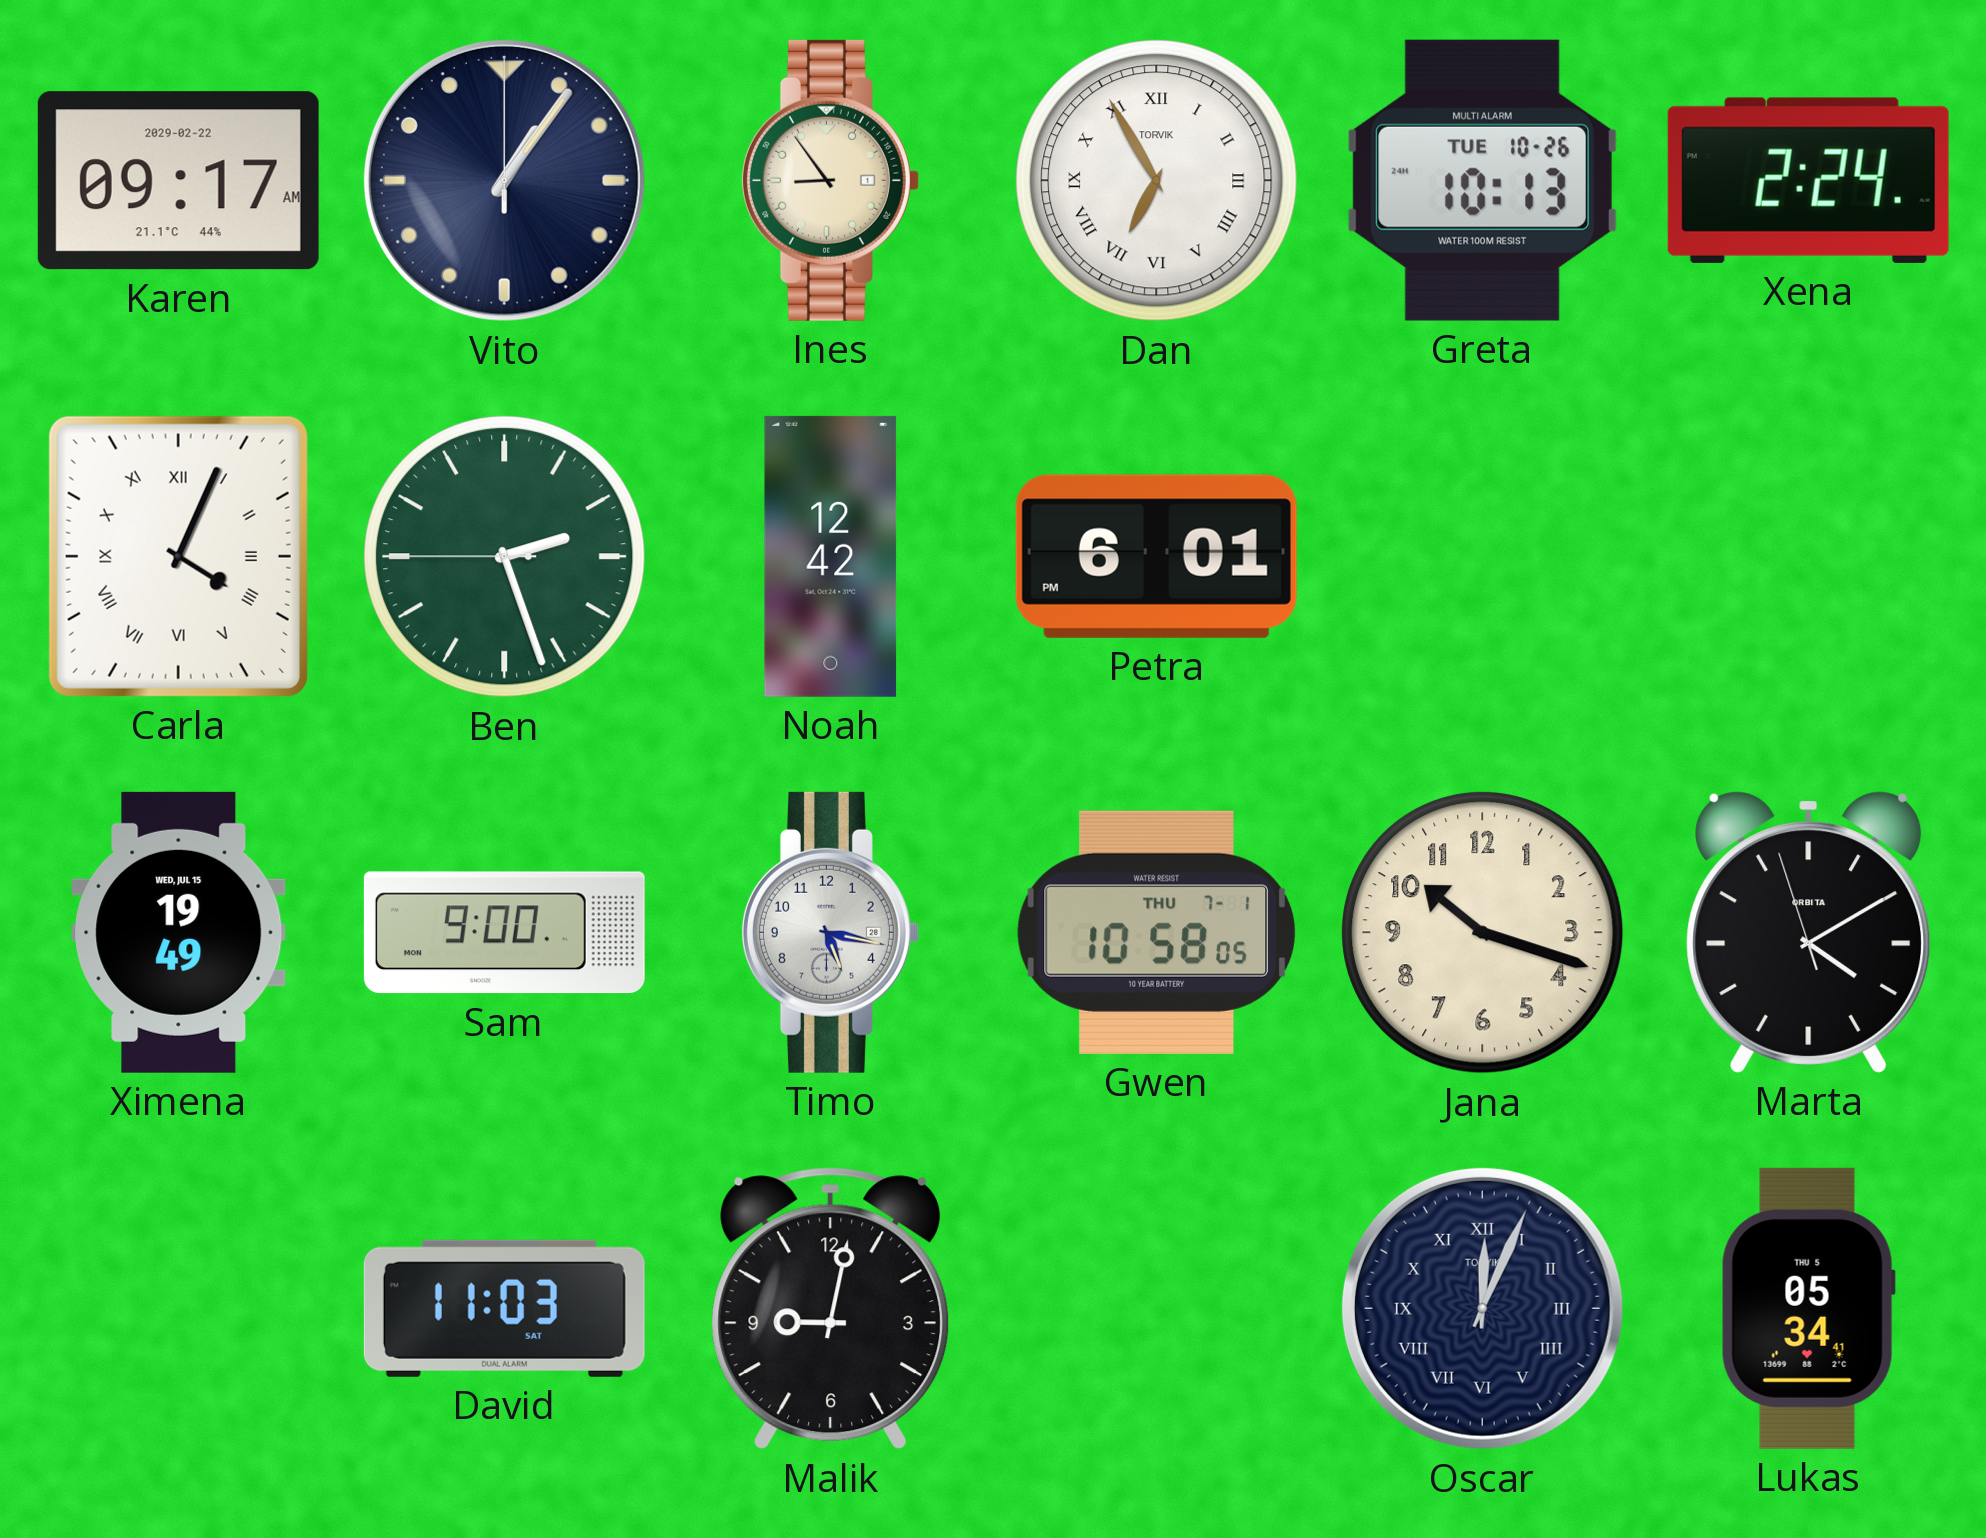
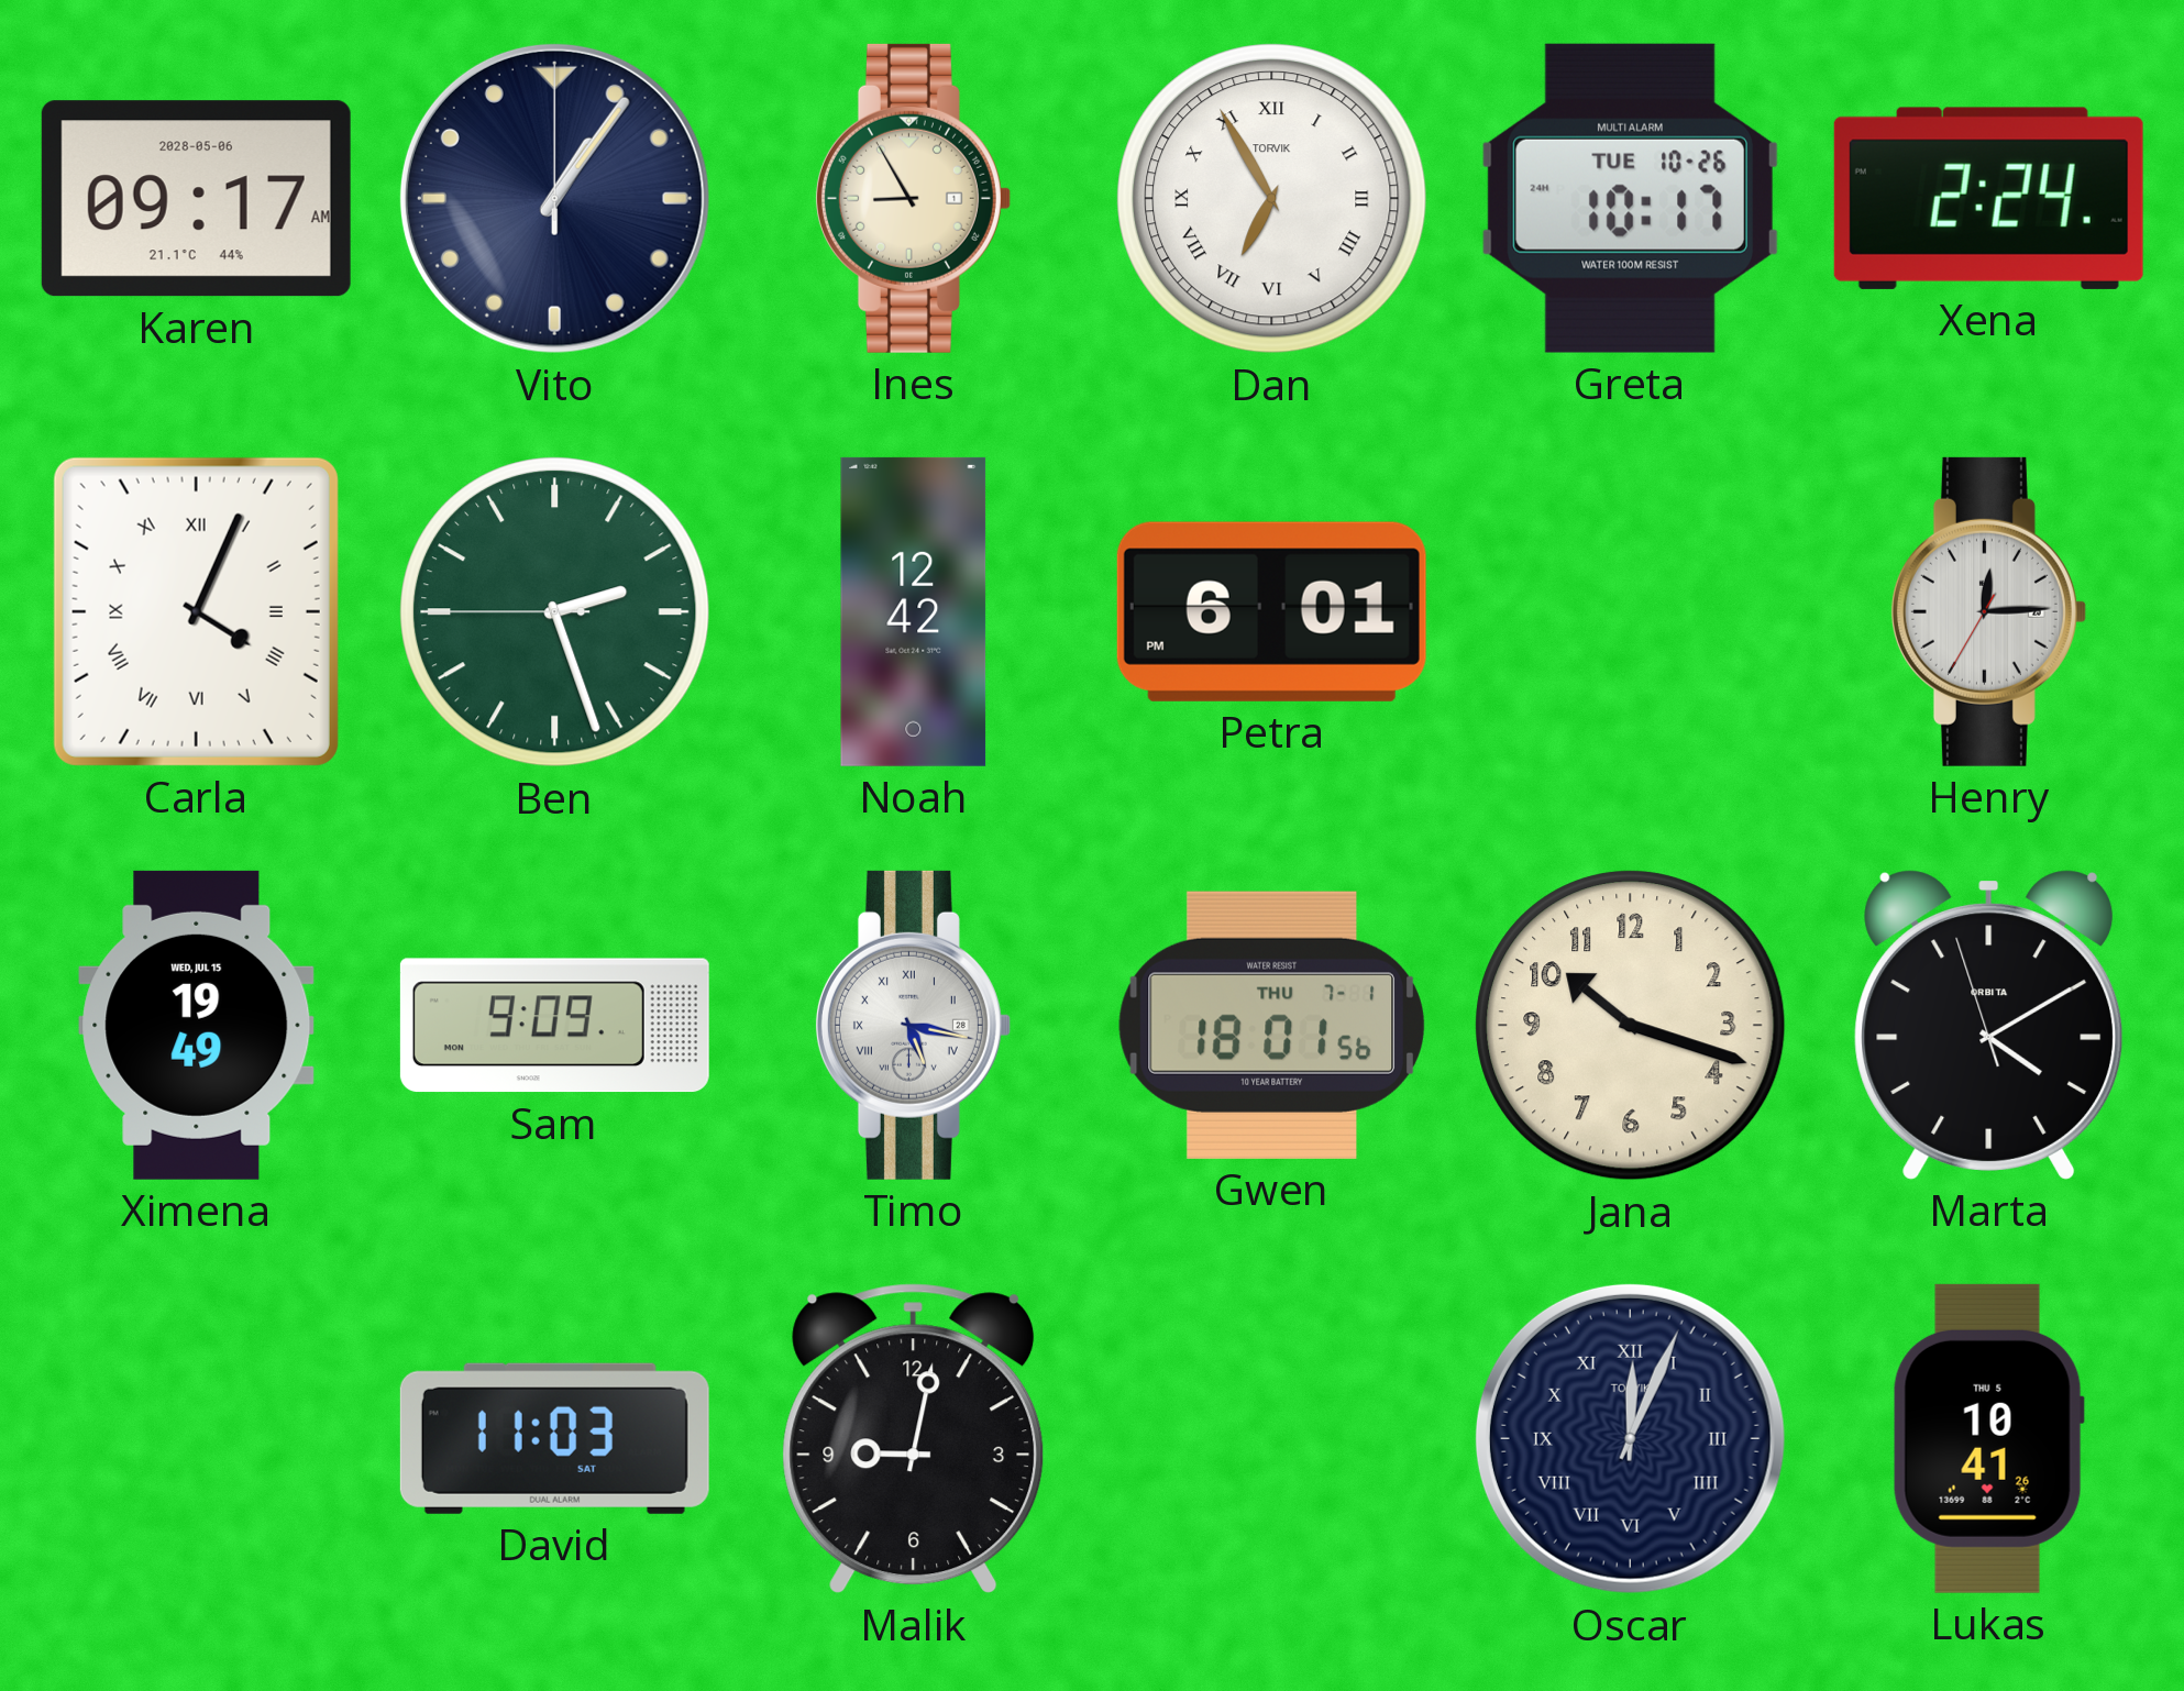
Karen date: 2029-02-22 -> 2028-05-06 (196, 199)
Ines: 8:54 -> 8:55 (913, 198)
Greta: 10:13 -> 10:17 (1630, 198)
Henry: none -> 12:14 (1988, 611)
Sam: 9:00 -> 9:09 (554, 1026)
Timo numerals: Arabic -> Roman (913, 1025)
Gwen: 10:58 -> 18:01 (1271, 1025)
Lukas: 05:34 -> 10:41 (1988, 1438)
